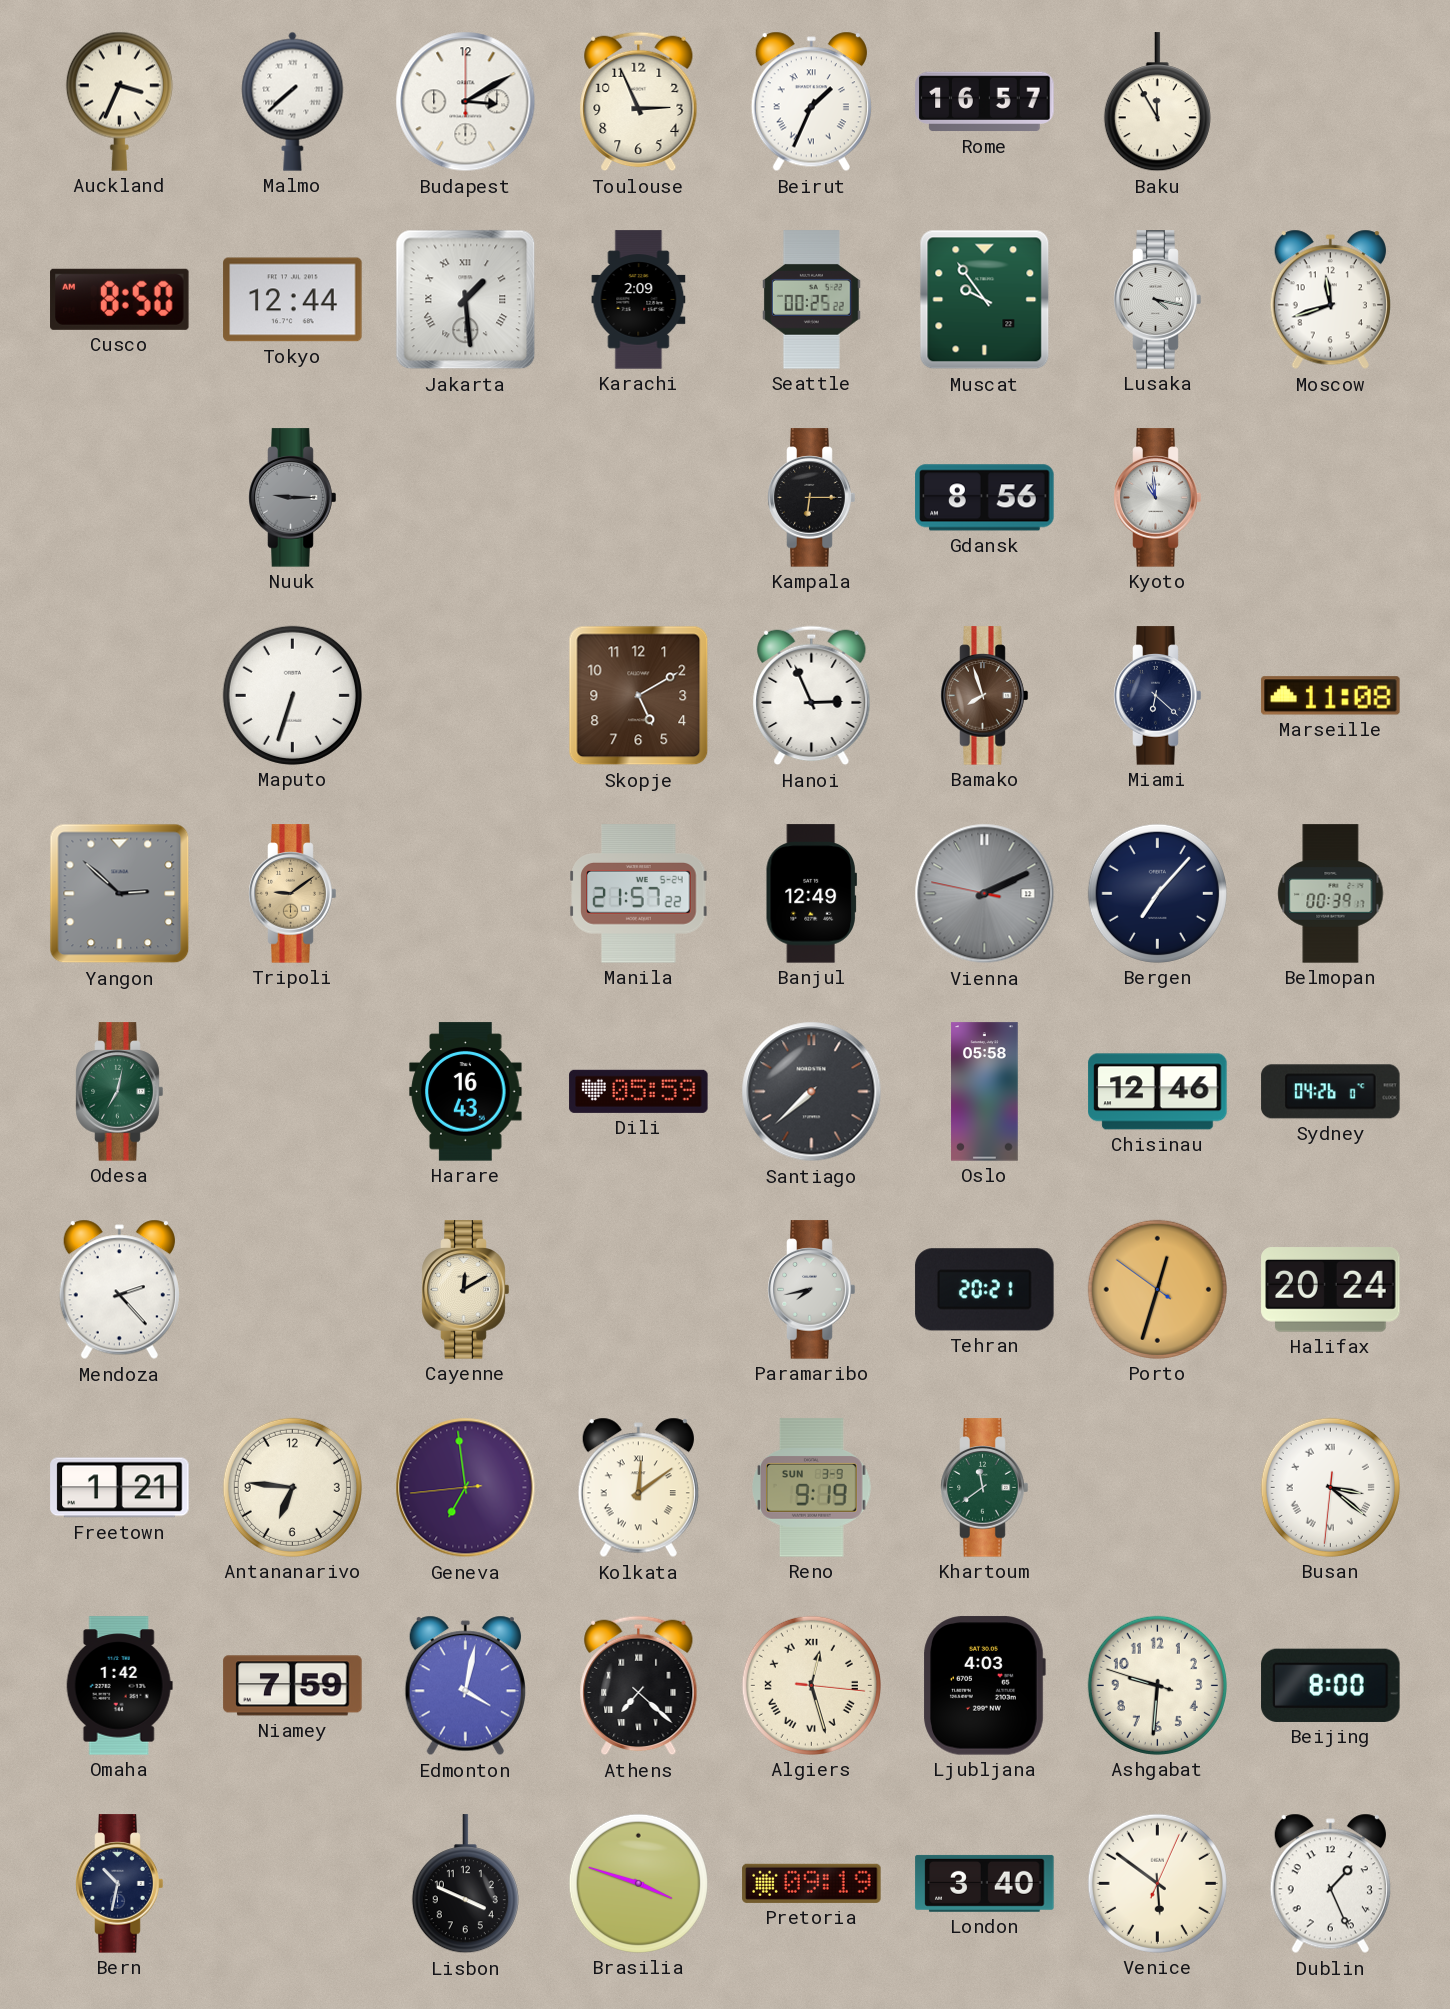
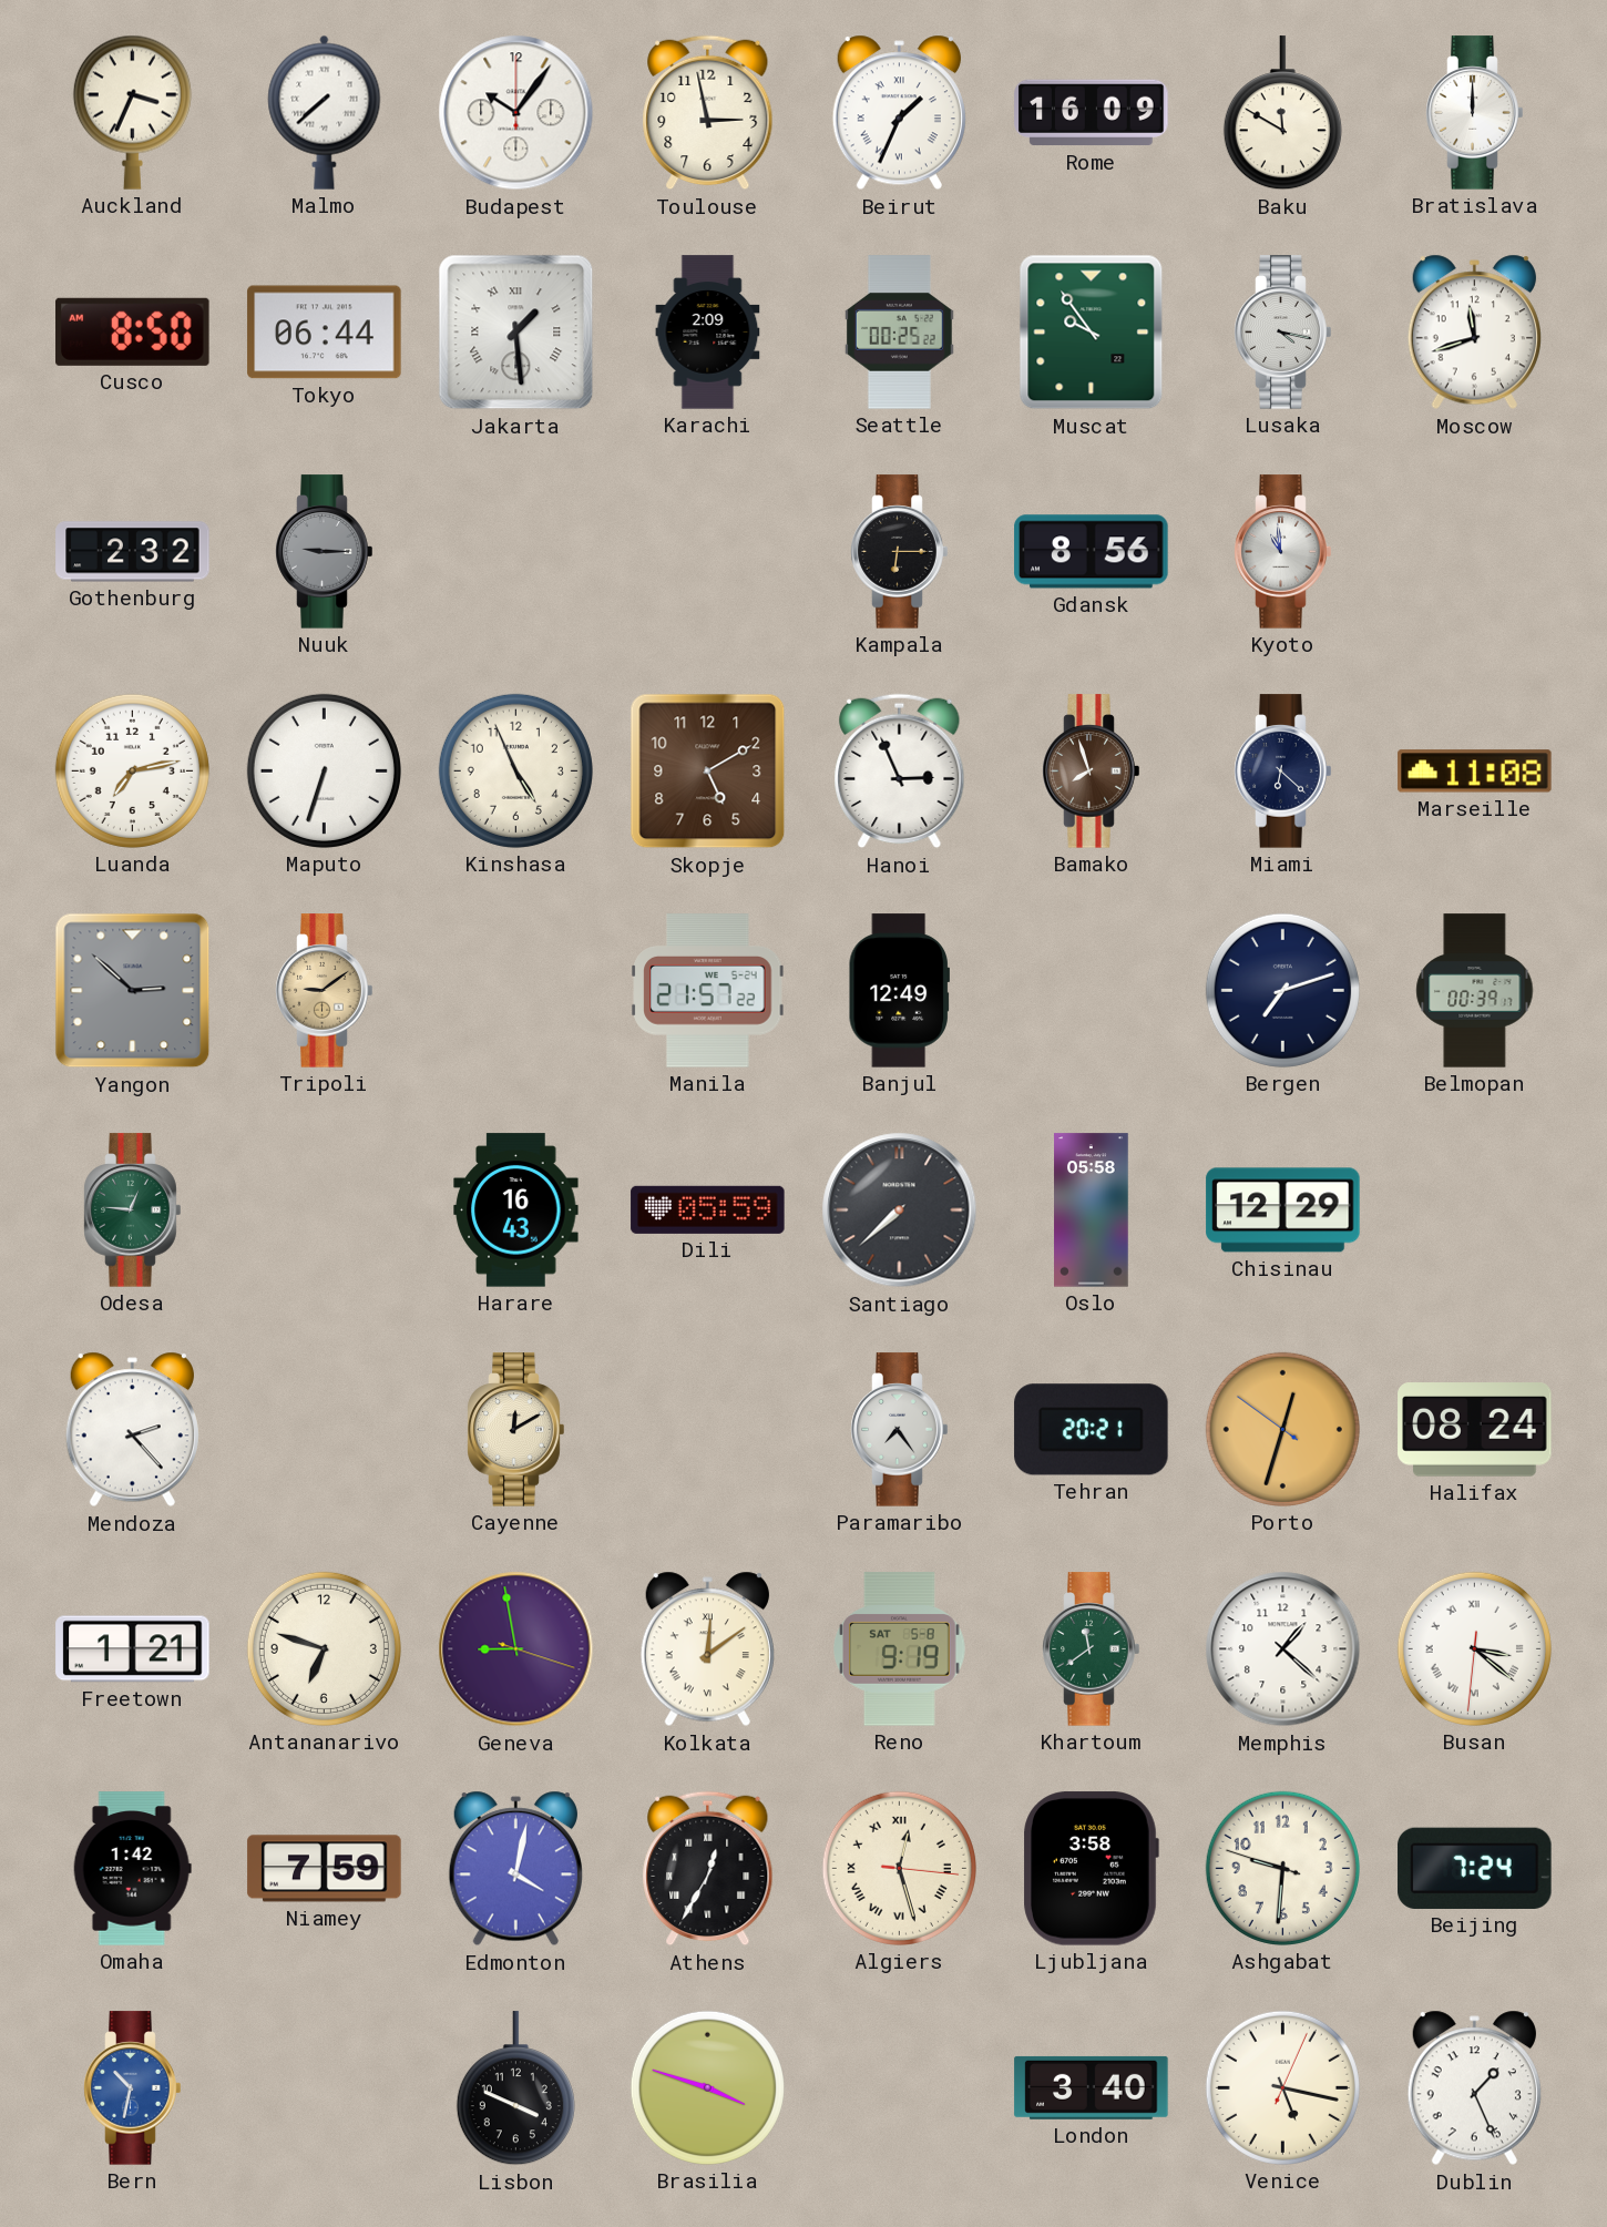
Budapest: 3:10 -> 10:06 (516, 113)
Toulouse: 2:56 -> 2:58 (708, 113)
Rome: 16:57 -> 16:09 (1092, 113)
Baku: 11:55 -> 11:50 (1282, 113)
Bratislava: none -> 12:00 (1475, 113)
Tokyo: 12:44 -> 06:44 (325, 333)
Gothenburg: none -> 2:32 (133, 552)
Luanda: none -> 7:13 (132, 770)
Kinshasa: none -> 4:56 (515, 770)
Vienna: 2:10 -> none (985, 894)
Bergen: 7:07 -> 7:12 (1282, 990)
Odesa: 7:02 -> 12:46 (133, 1210)
Chisinau: 12:46 -> 12:29 (1283, 1210)
Sydney: 04:26 -> none (1331, 1092)
Paramaribo: 7:43 -> 7:24 (900, 1430)
Halifax: 20:24 -> 08:24 (1475, 1430)
Antananarivo: 6:46 -> 6:48 (324, 1648)
Geneva: 6:58 -> 8:58 (516, 1649)
Reno date: SUN 3-9 -> SAT 5-8 (900, 1649)
Memphis: none -> 1:22 (1283, 1649)
Athens: 7:22 -> 12:35 (708, 1869)
Ljubljana: 4:03 -> 3:58 (1091, 1869)
Beijing: 8:00 -> 7:24 (1475, 1868)
Bern dial: navy -> blue (133, 2088)
Pretoria: 09:19 -> none (812, 1883)
Venice: 5:51 -> 5:17 (1282, 2087)
